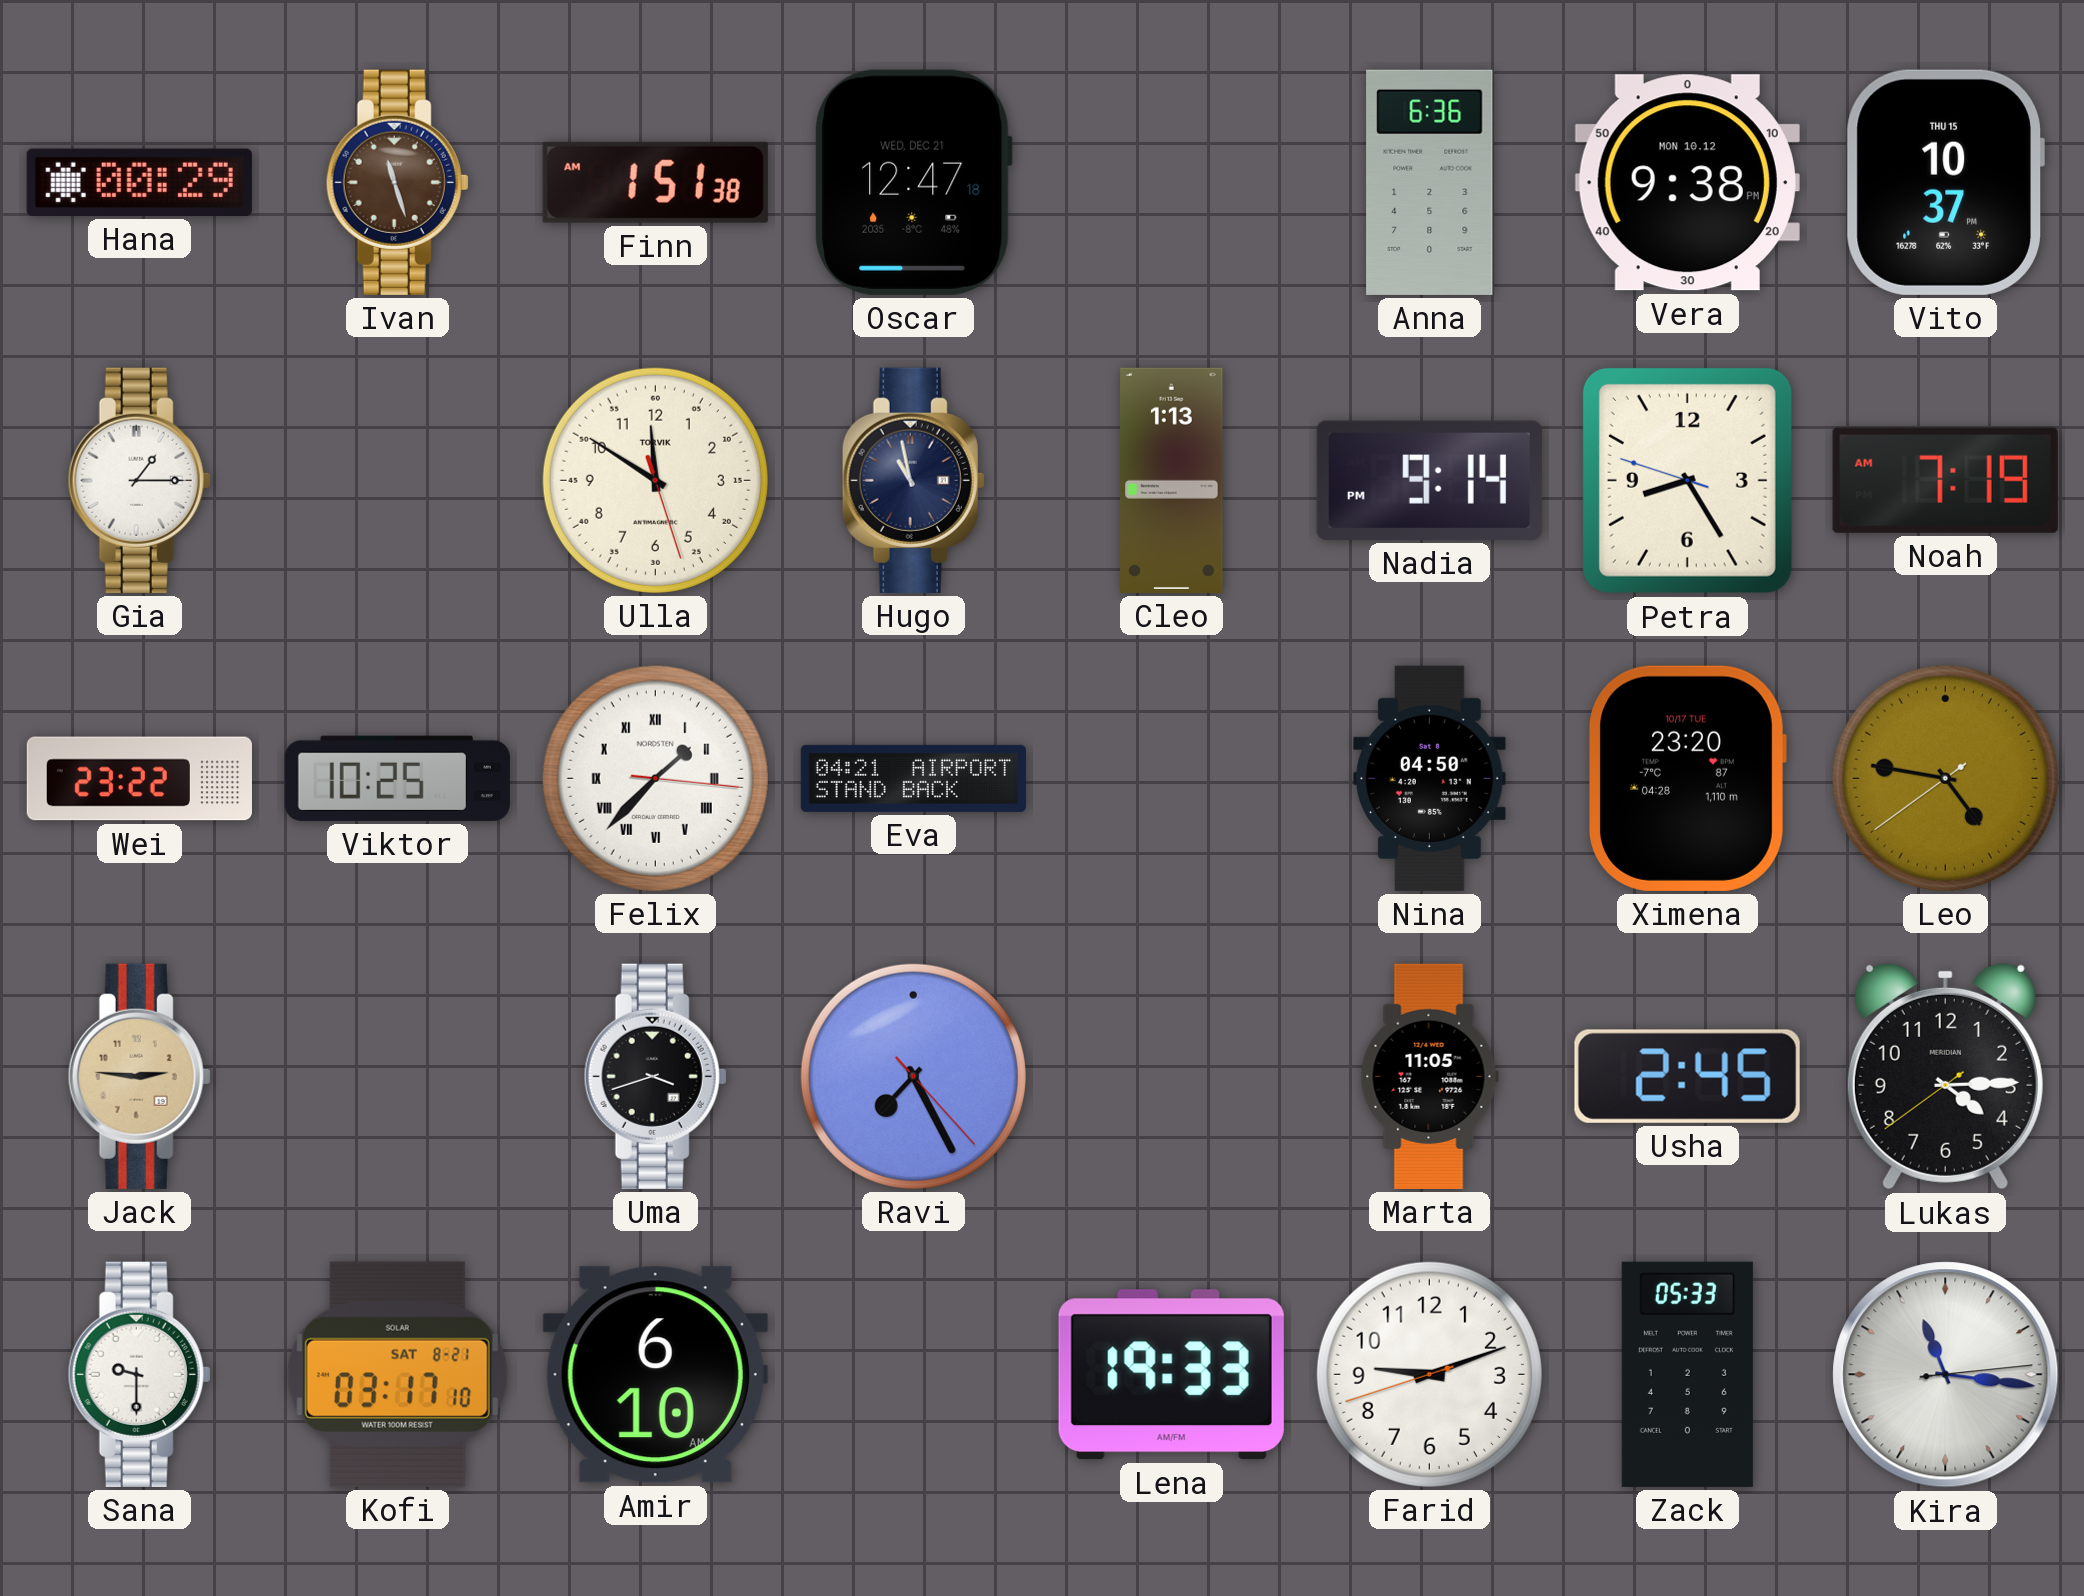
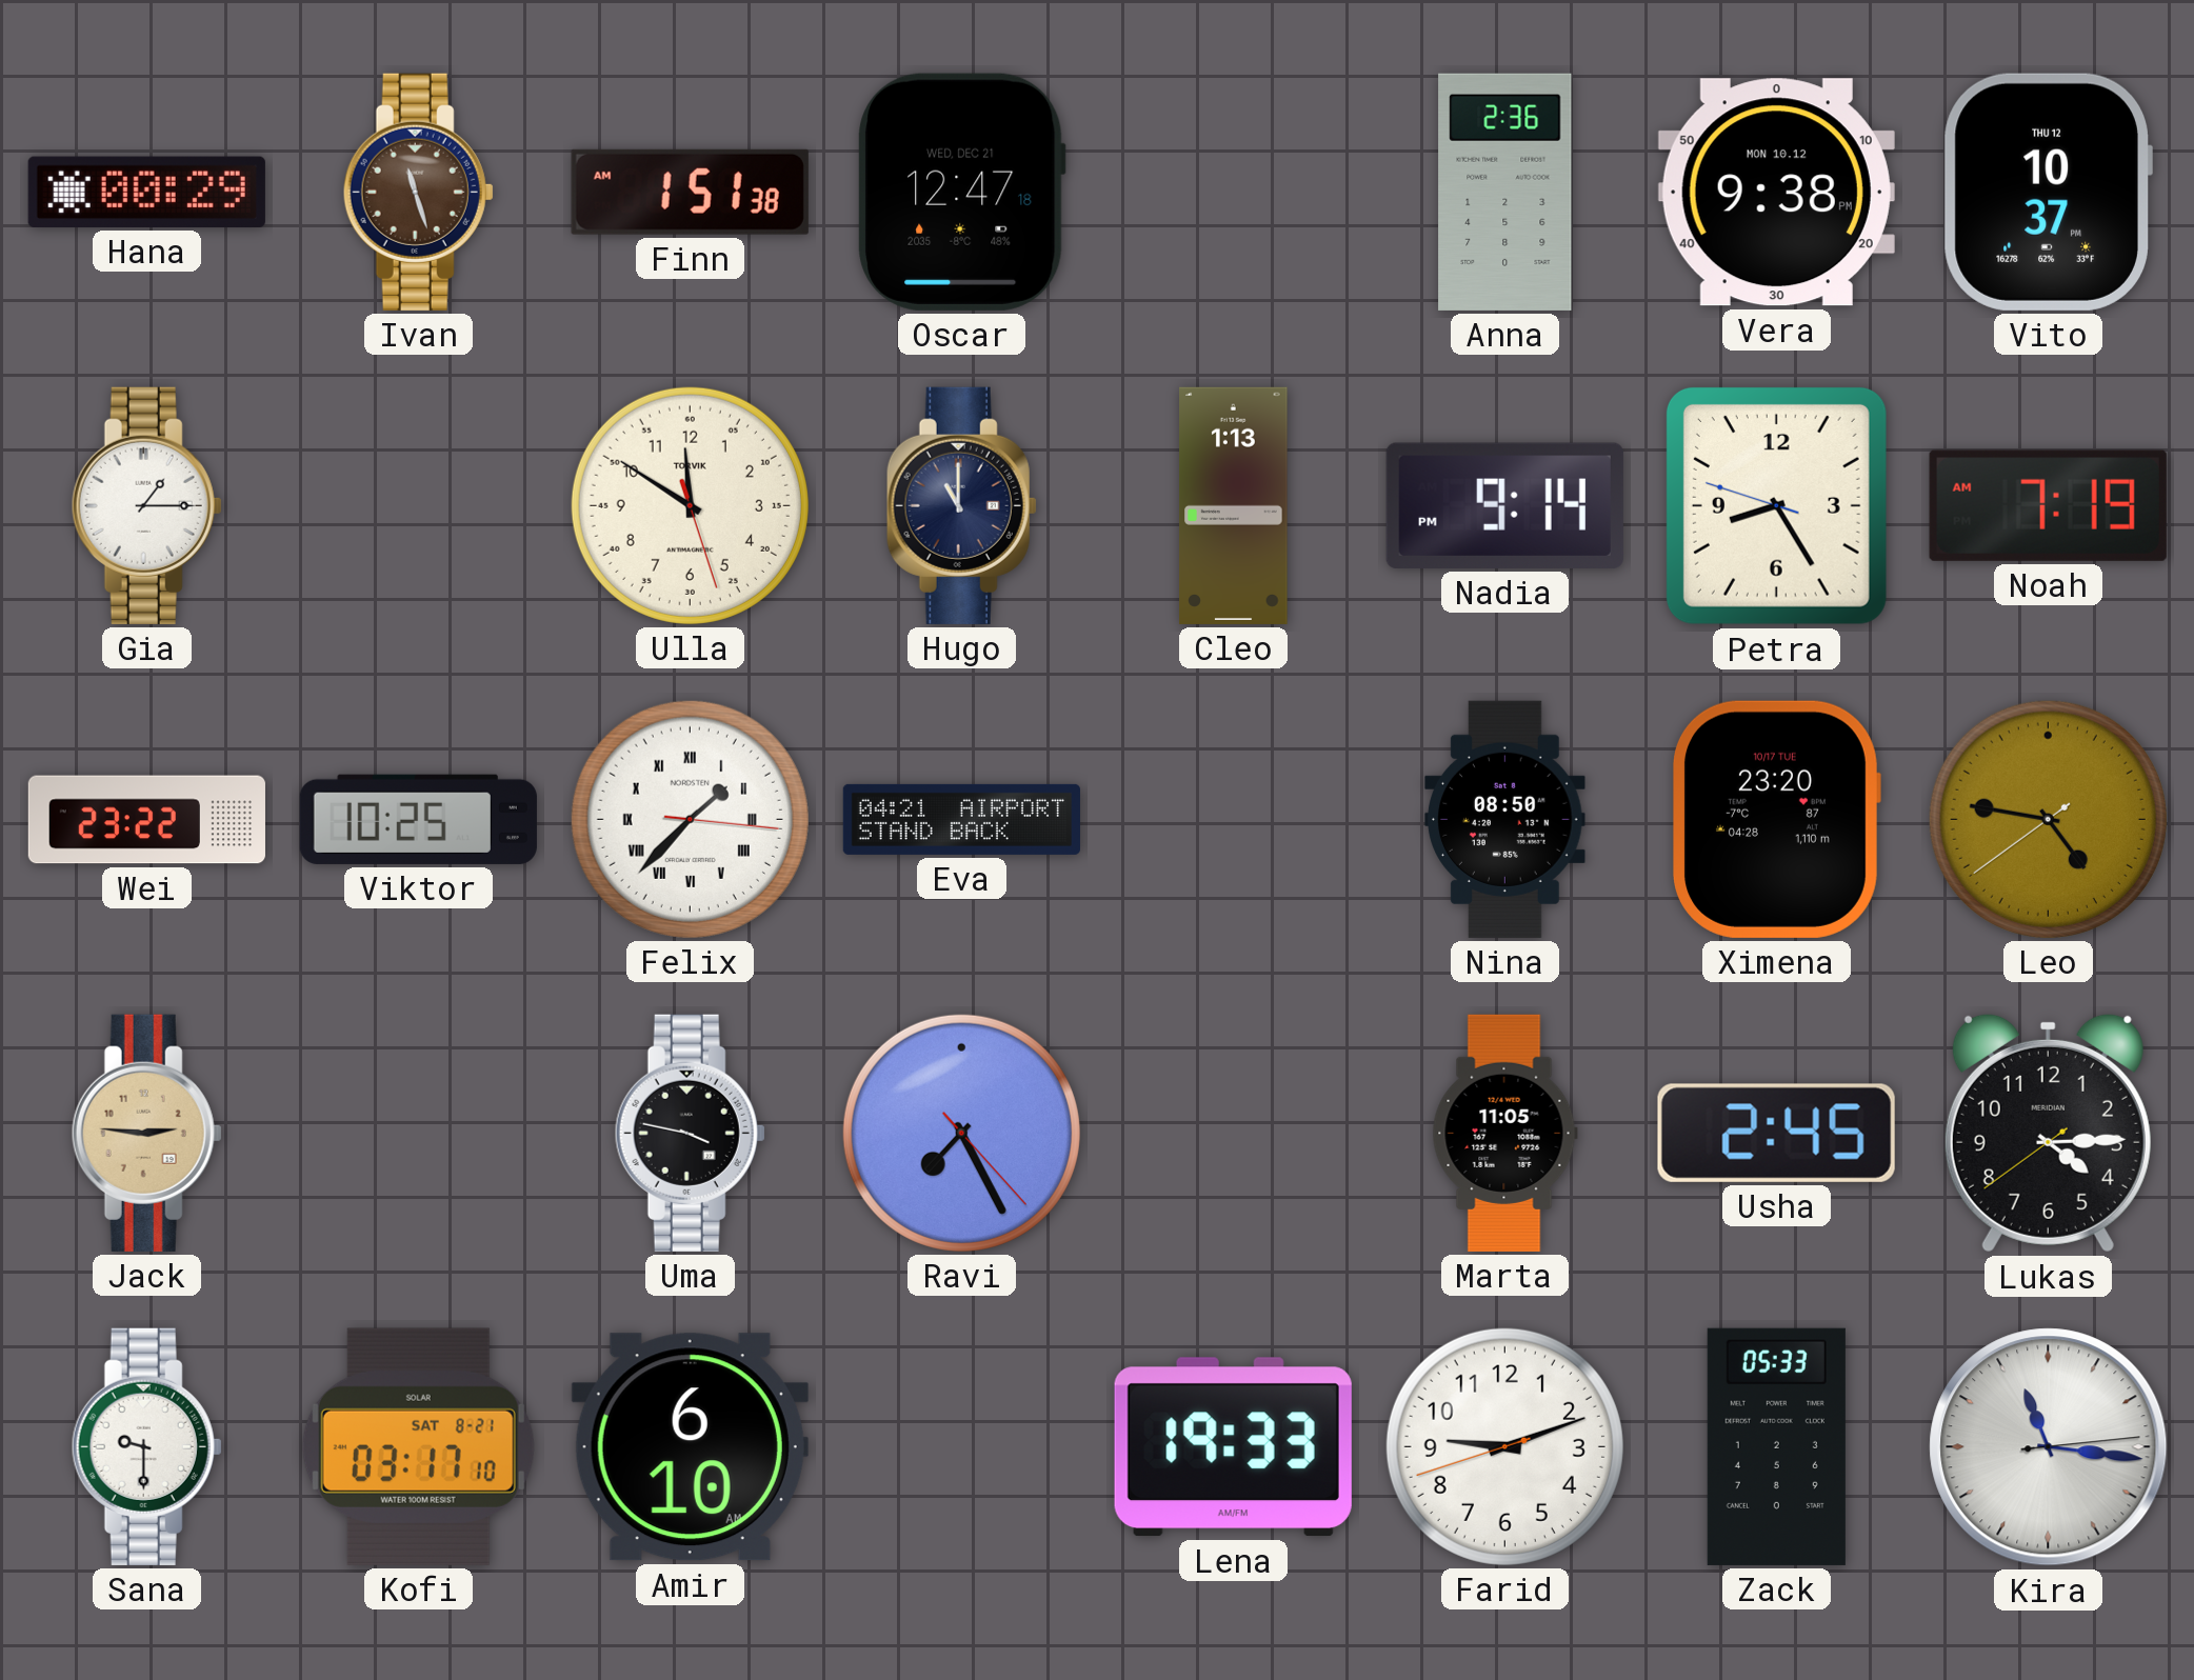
Anna: 6:36 -> 2:36 (1505, 192)
Vito date: THU 15 -> THU 12 (2048, 192)
Hugo: 10:58 -> 11:00 (961, 505)
Nina: 04:50 -> 08:50 (1505, 819)
Uma: 3:42 -> 3:47 (690, 1133)
